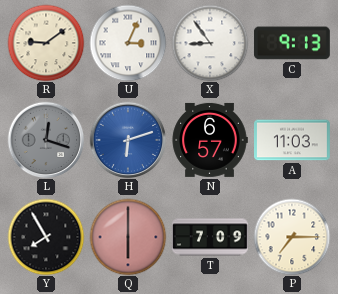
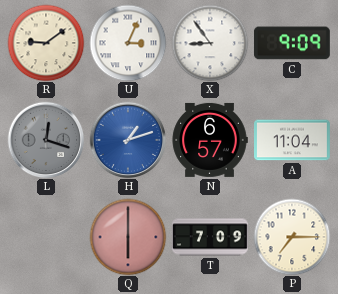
C: 9:13 -> 9:09 (292, 43)
H: 6:12 -> 1:12 (128, 140)
A: 11:03 -> 11:04 (293, 140)
Y: 7:55 -> none (46, 237)
